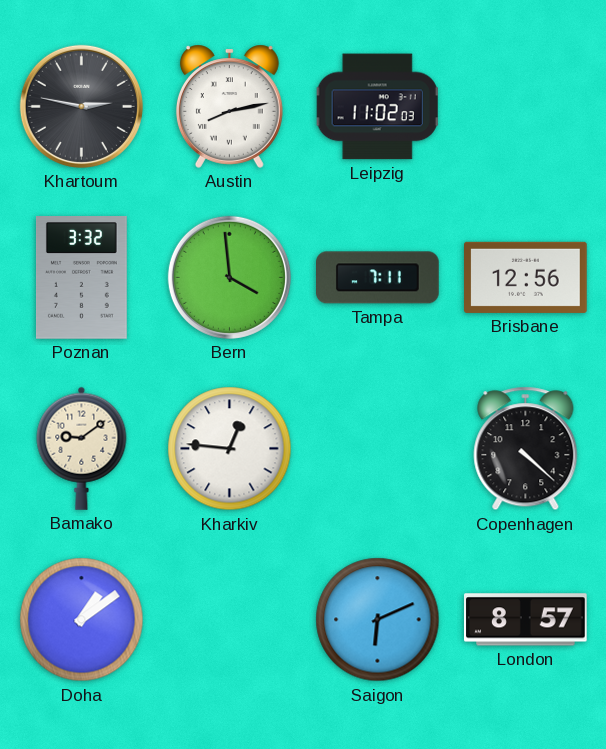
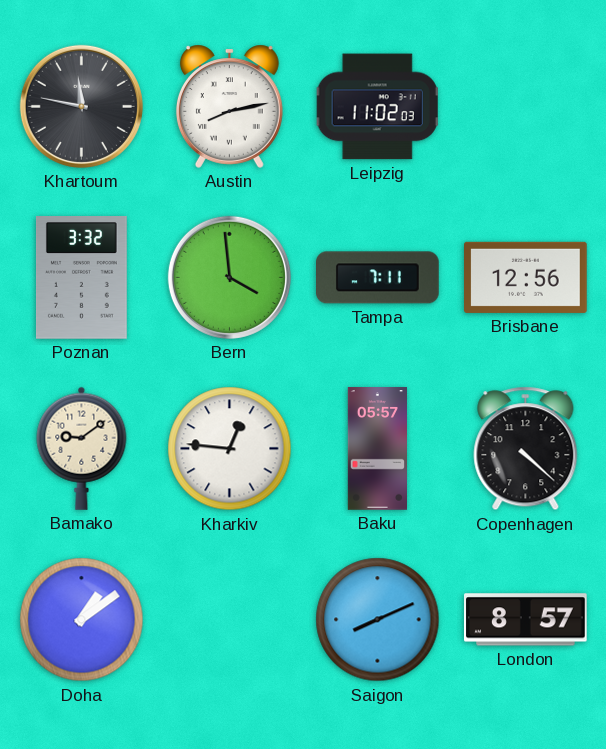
Khartoum: 2:47 -> 11:47 (81, 106)
Baku: none -> 05:57 (377, 449)
Saigon: 6:11 -> 8:11 (378, 620)
